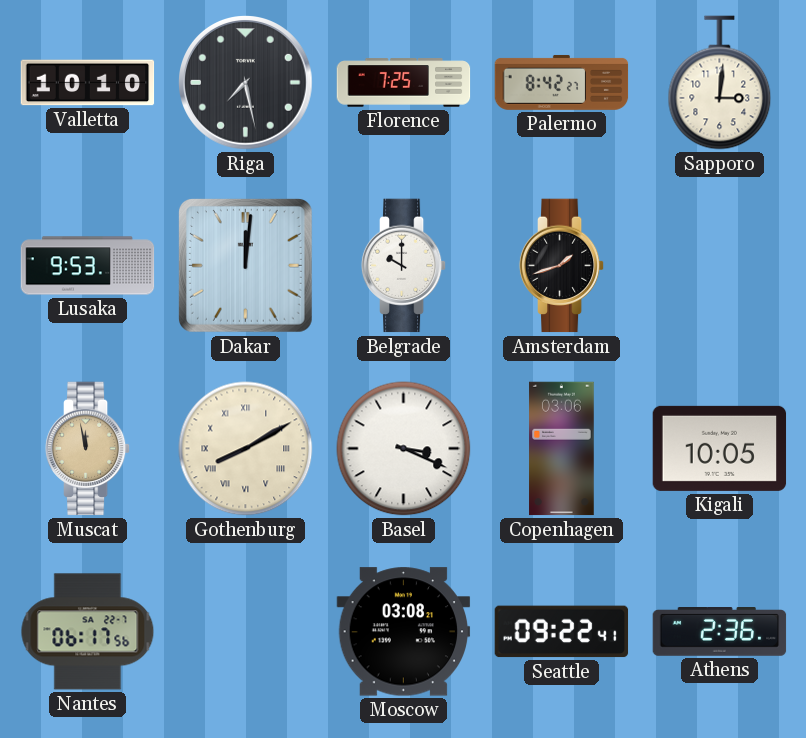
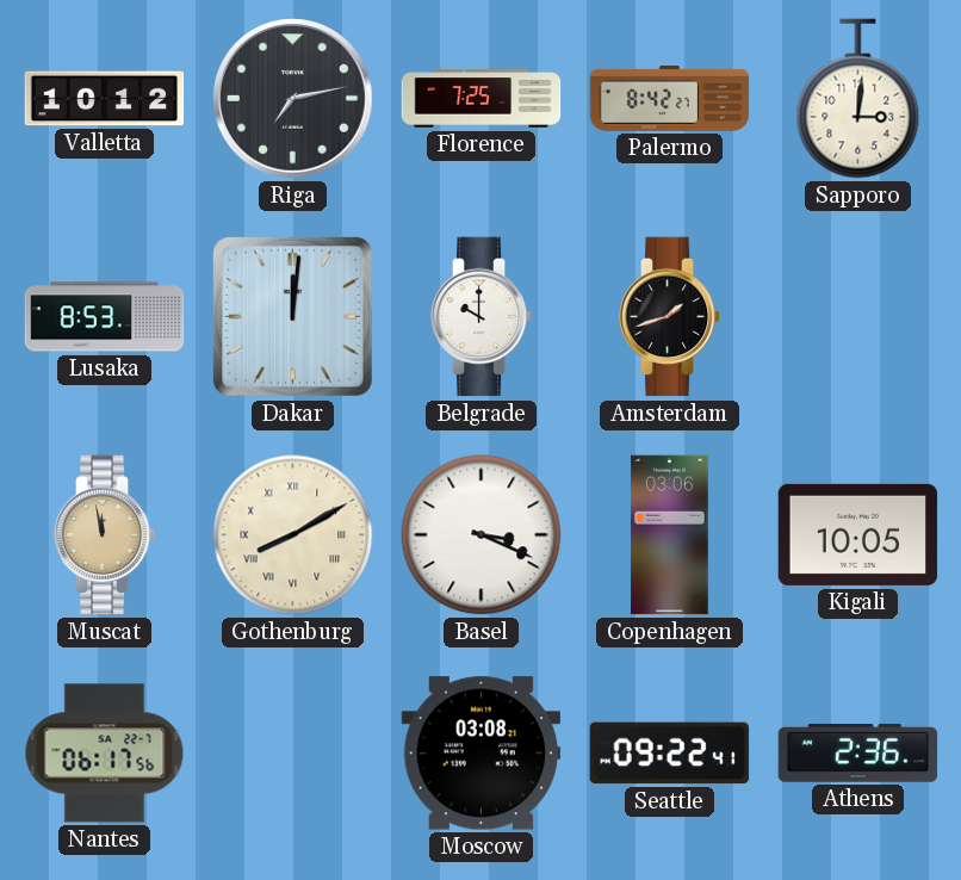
Valletta: 10:10 -> 10:12 (105, 99)
Riga: 7:28 -> 7:13 (293, 99)
Lusaka: 9:53 -> 8:53 (105, 317)
